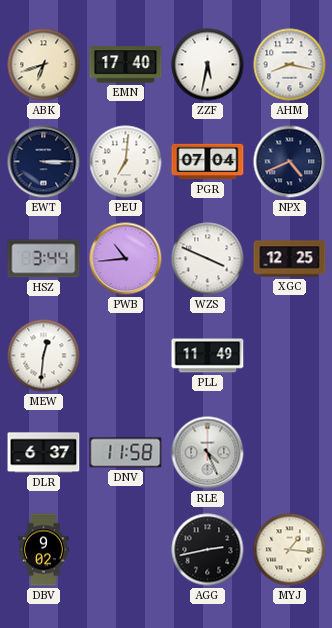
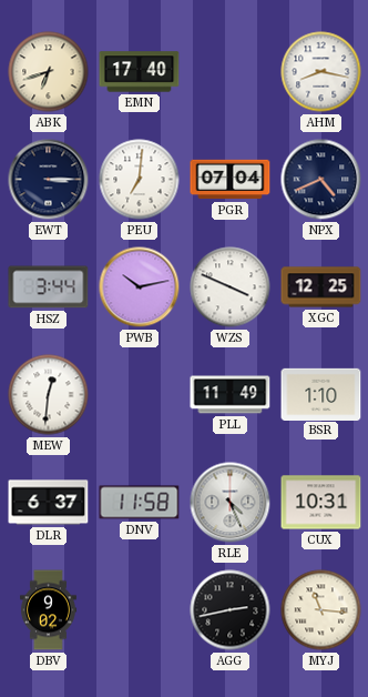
ZZF: 5:32 -> none (208, 65)
PWB: 10:44 -> 10:13 (140, 287)
BSR: none -> 1:10 (321, 394)
CUX: none -> 10:31 (321, 503)
MYJ: 1:16 -> 11:16 (321, 610)
